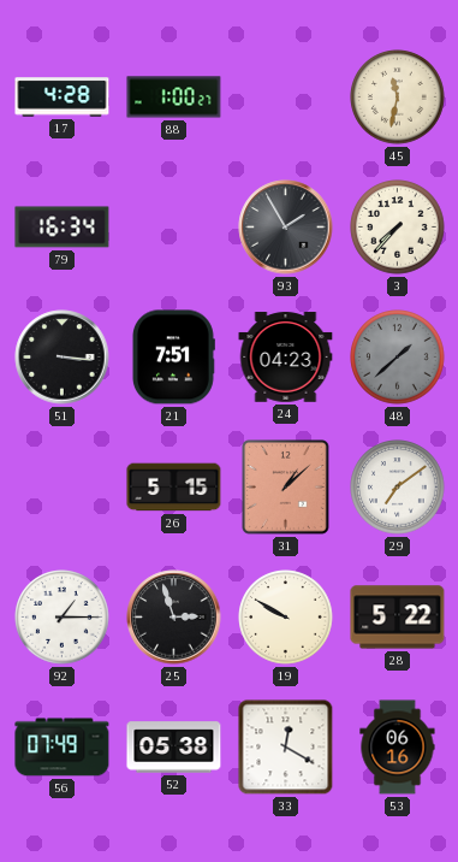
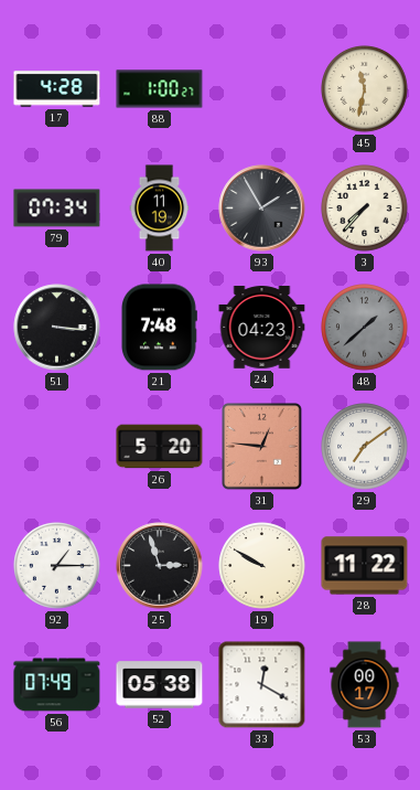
79: 16:34 -> 07:34 (57, 209)
40: none -> 11:19 (160, 209)
21: 7:51 -> 7:48 (159, 328)
26: 5:15 -> 5:20 (160, 447)
31: 1:08 -> 12:46 (262, 447)
28: 5:22 -> 11:22 (365, 566)
53: 06:16 -> 00:17 (365, 685)
